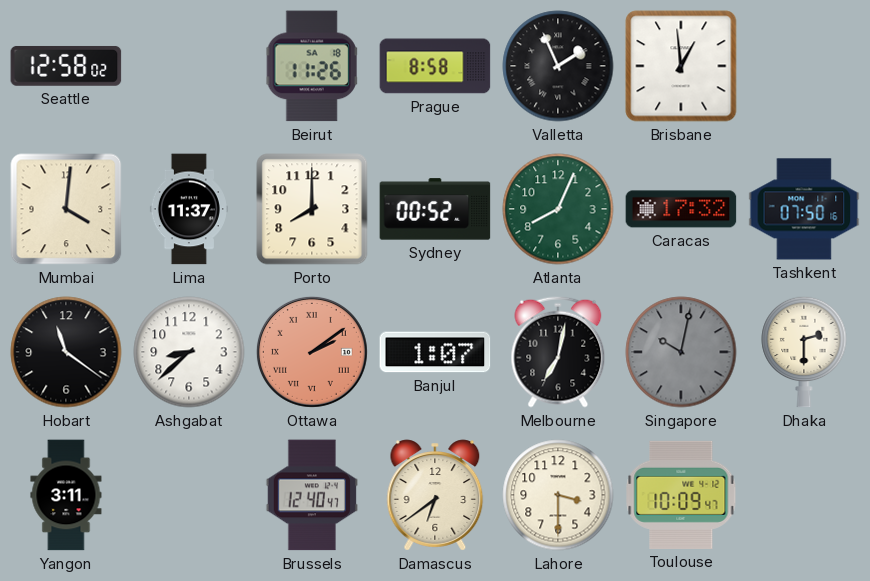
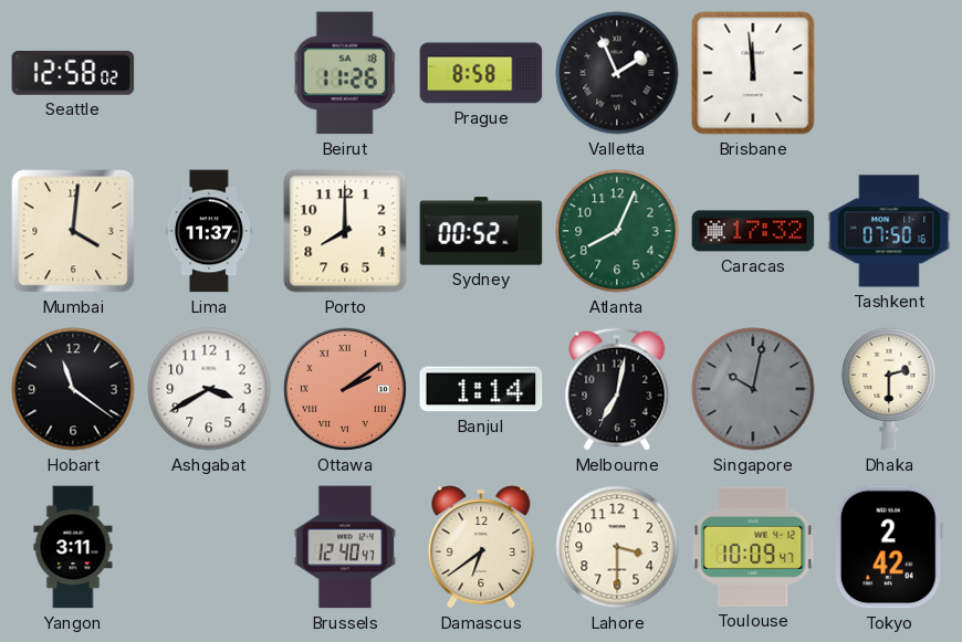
Brisbane: 12:59 -> 11:59 (753, 73)
Ashgabat: 8:38 -> 3:40 (209, 389)
Banjul: 1:07 -> 1:14 (481, 389)
Tokyo: none -> 2:42 (889, 547)
